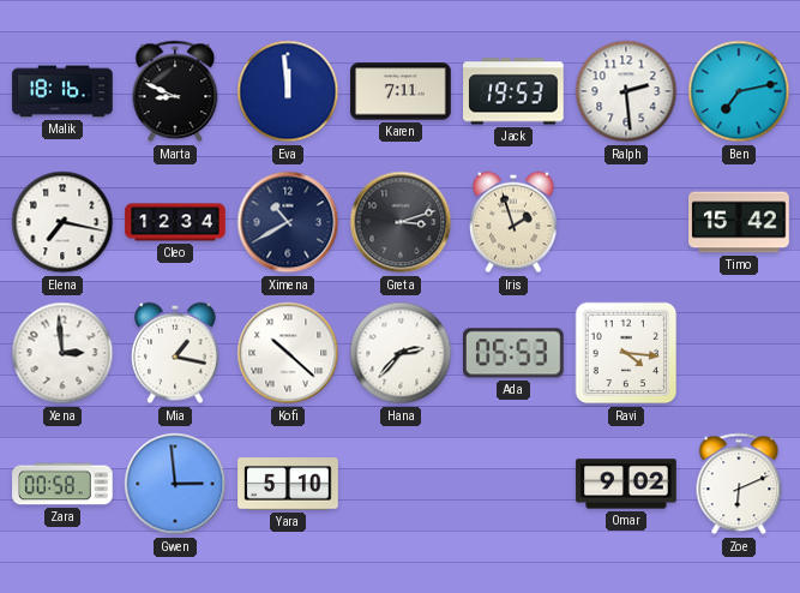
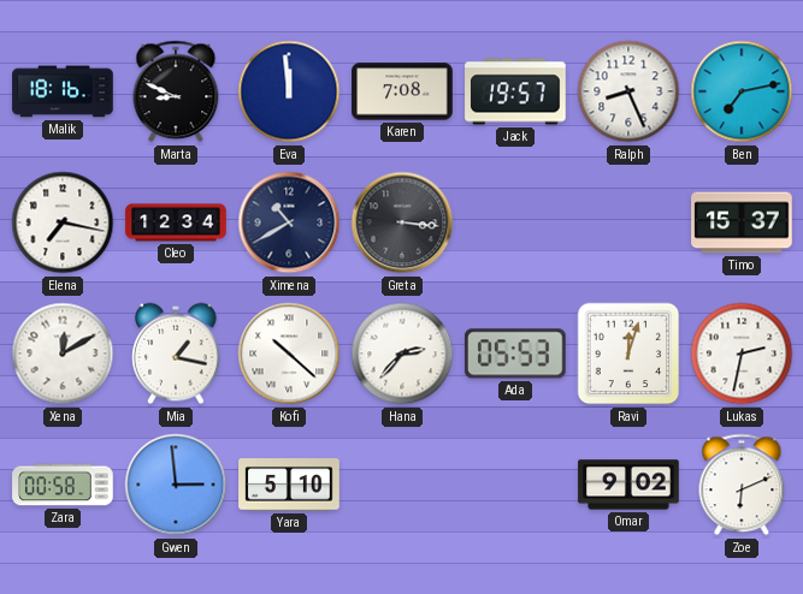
Karen: 7:11 -> 7:08 (402, 91)
Jack: 19:53 -> 19:57 (515, 91)
Ralph: 2:29 -> 8:26 (628, 91)
Greta: 3:12 -> 3:16 (402, 222)
Iris: 1:57 -> none (513, 222)
Timo: 15:42 -> 15:37 (742, 222)
Xena: 2:59 -> 12:10 (63, 354)
Ravi: 4:16 -> 12:03 (628, 354)
Lukas: none -> 2:32 (742, 354)
